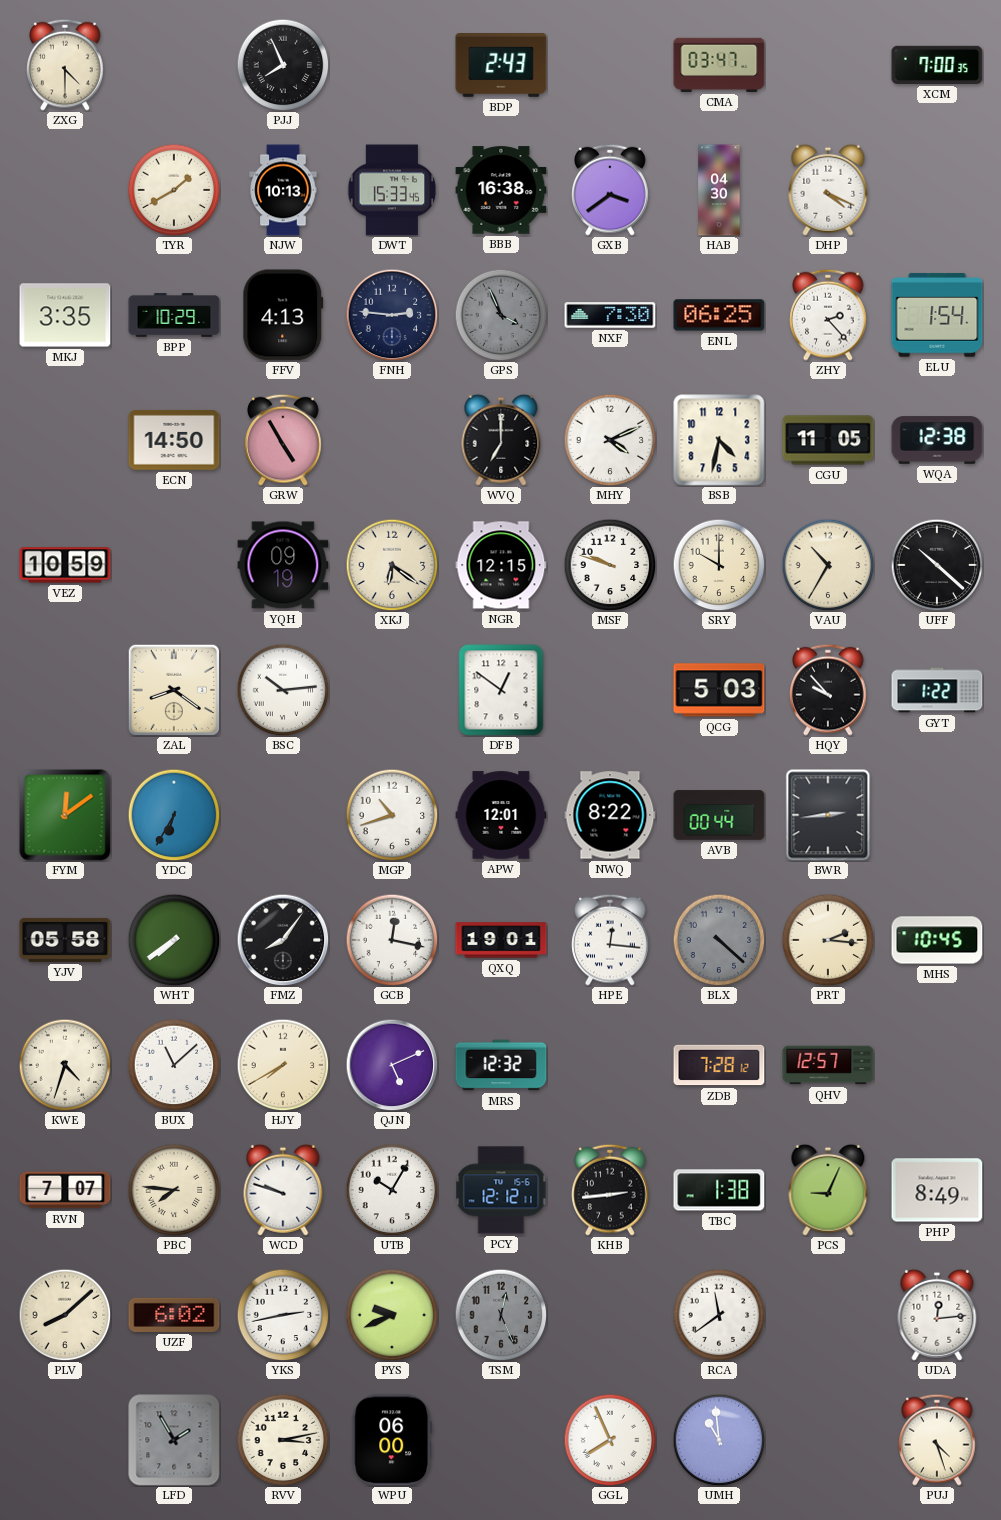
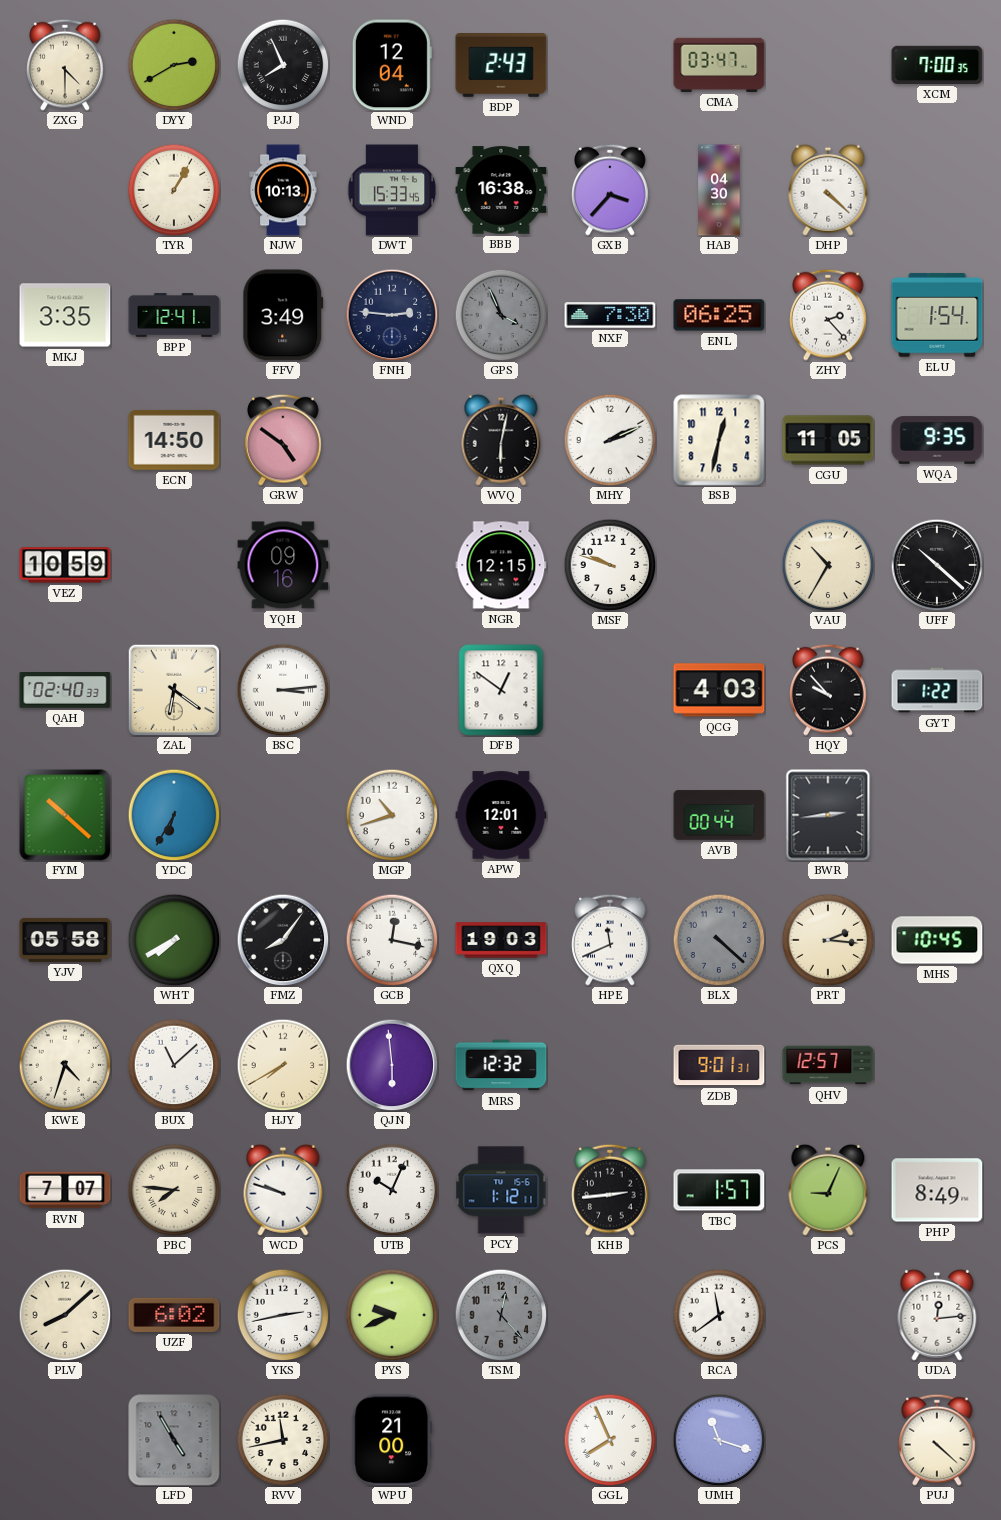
DYY: none -> 2:40 (174, 65)
WND: none -> 12:04 (392, 65)
TYR: 1:40 -> 1:05 (174, 190)
GXB: 3:39 -> 3:37 (610, 190)
DHP: 4:19 -> 4:22 (828, 190)
BPP: 10:29 -> 12:41 (174, 315)
FFV: 4:13 -> 3:49 (283, 315)
GRW: 4:55 -> 4:51 (283, 440)
WVQ: 7:00 -> 6:02 (501, 440)
MHY: 4:11 -> 2:11 (610, 440)
BSB: 4:32 -> 12:32 (719, 440)
WQA: 12:38 -> 9:35 (937, 440)
YQH: 09:19 -> 09:16 (283, 565)
XKJ: 6:21 -> none (392, 565)
SRY: 10:00 -> none (719, 565)
QAH: none -> 02:40 (65, 691)
ZAL: 8:21 -> 6:21 (174, 690)
BSC: 10:14 -> 3:14 (283, 690)
QCG: 5:03 -> 4:03 (719, 690)
FYM: 12:09 -> 10:22 (65, 815)
NWQ: 8:22 -> none (610, 815)
WHT: 7:39 -> 7:40 (174, 940)
QXQ: 19:01 -> 19:03 (501, 940)
HPE: 12:16 -> 11:41 (610, 940)
QJN: 5:11 -> 5:59 (392, 1065)
ZDB: 7:28 -> 9:01 (719, 1065)
UTB: 10:05 -> 10:04 (392, 1190)
PCY: 12:12 -> 1:12 (501, 1190)
TBC: 1:38 -> 1:57 (719, 1190)
TSM: 12:26 -> 12:23 (501, 1315)
LFD: 1:55 -> 4:55 (174, 1440)
RVV: 3:13 -> 11:43 (283, 1440)
WPU: 06:00 -> 21:00 (391, 1440)
UMH: 10:59 -> 11:18 (719, 1440)
PUJ: 4:27 -> 4:22 (937, 1440)
